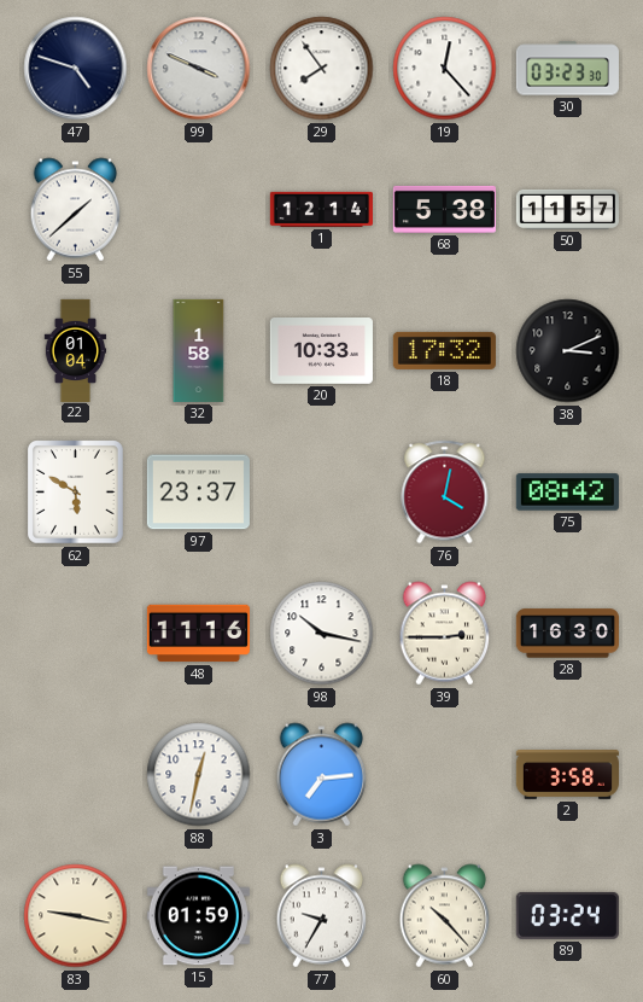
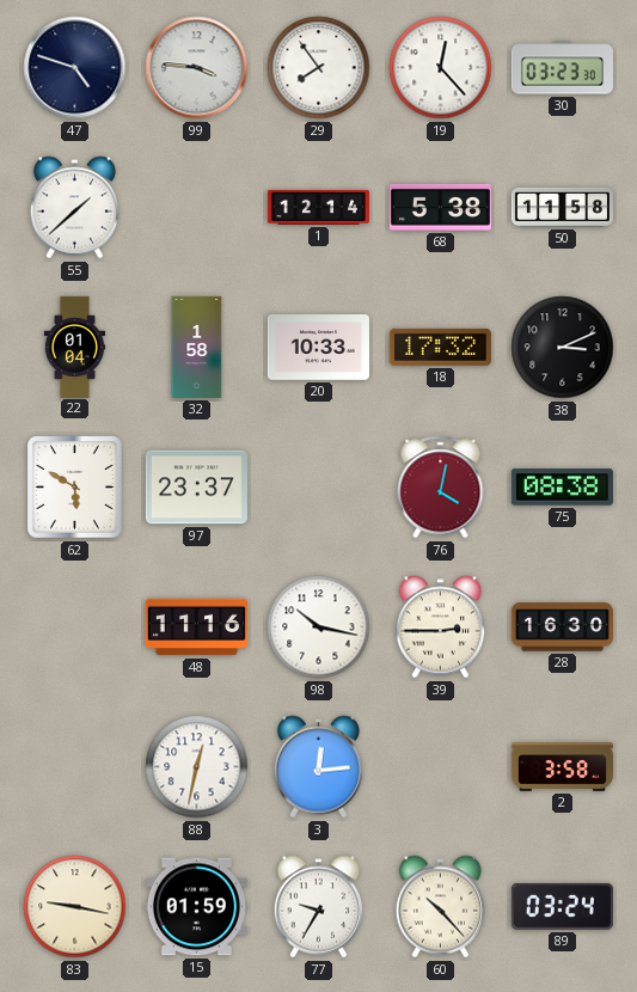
99: 3:49 -> 3:46 (197, 68)
50: 11:57 -> 11:58 (562, 207)
75: 08:42 -> 08:38 (562, 488)
3: 7:14 -> 12:14 (319, 767)
